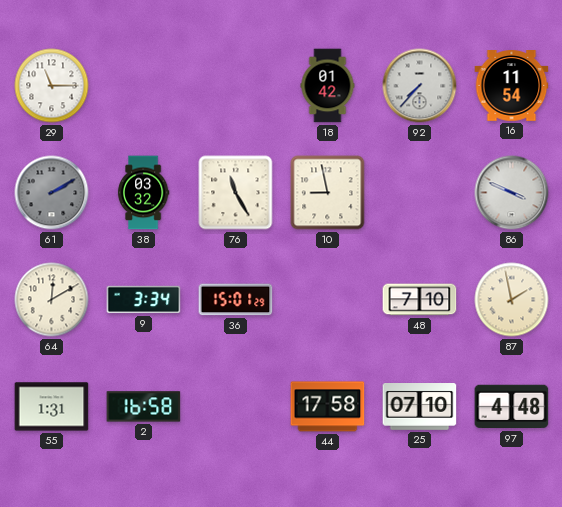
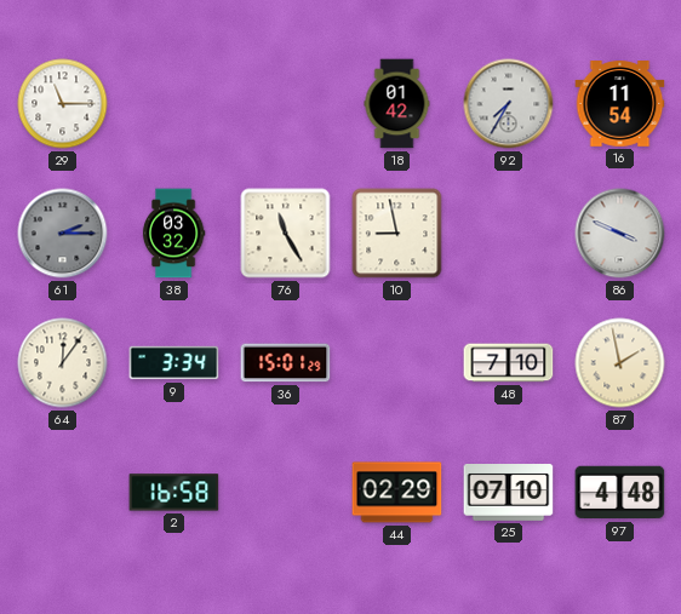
92: 7:37 -> 7:35 (509, 104)
61: 2:10 -> 2:15 (63, 234)
64: 12:10 -> 12:06 (63, 363)
55: 1:31 -> none (52, 407)
44: 17:58 -> 02:29 (397, 493)
